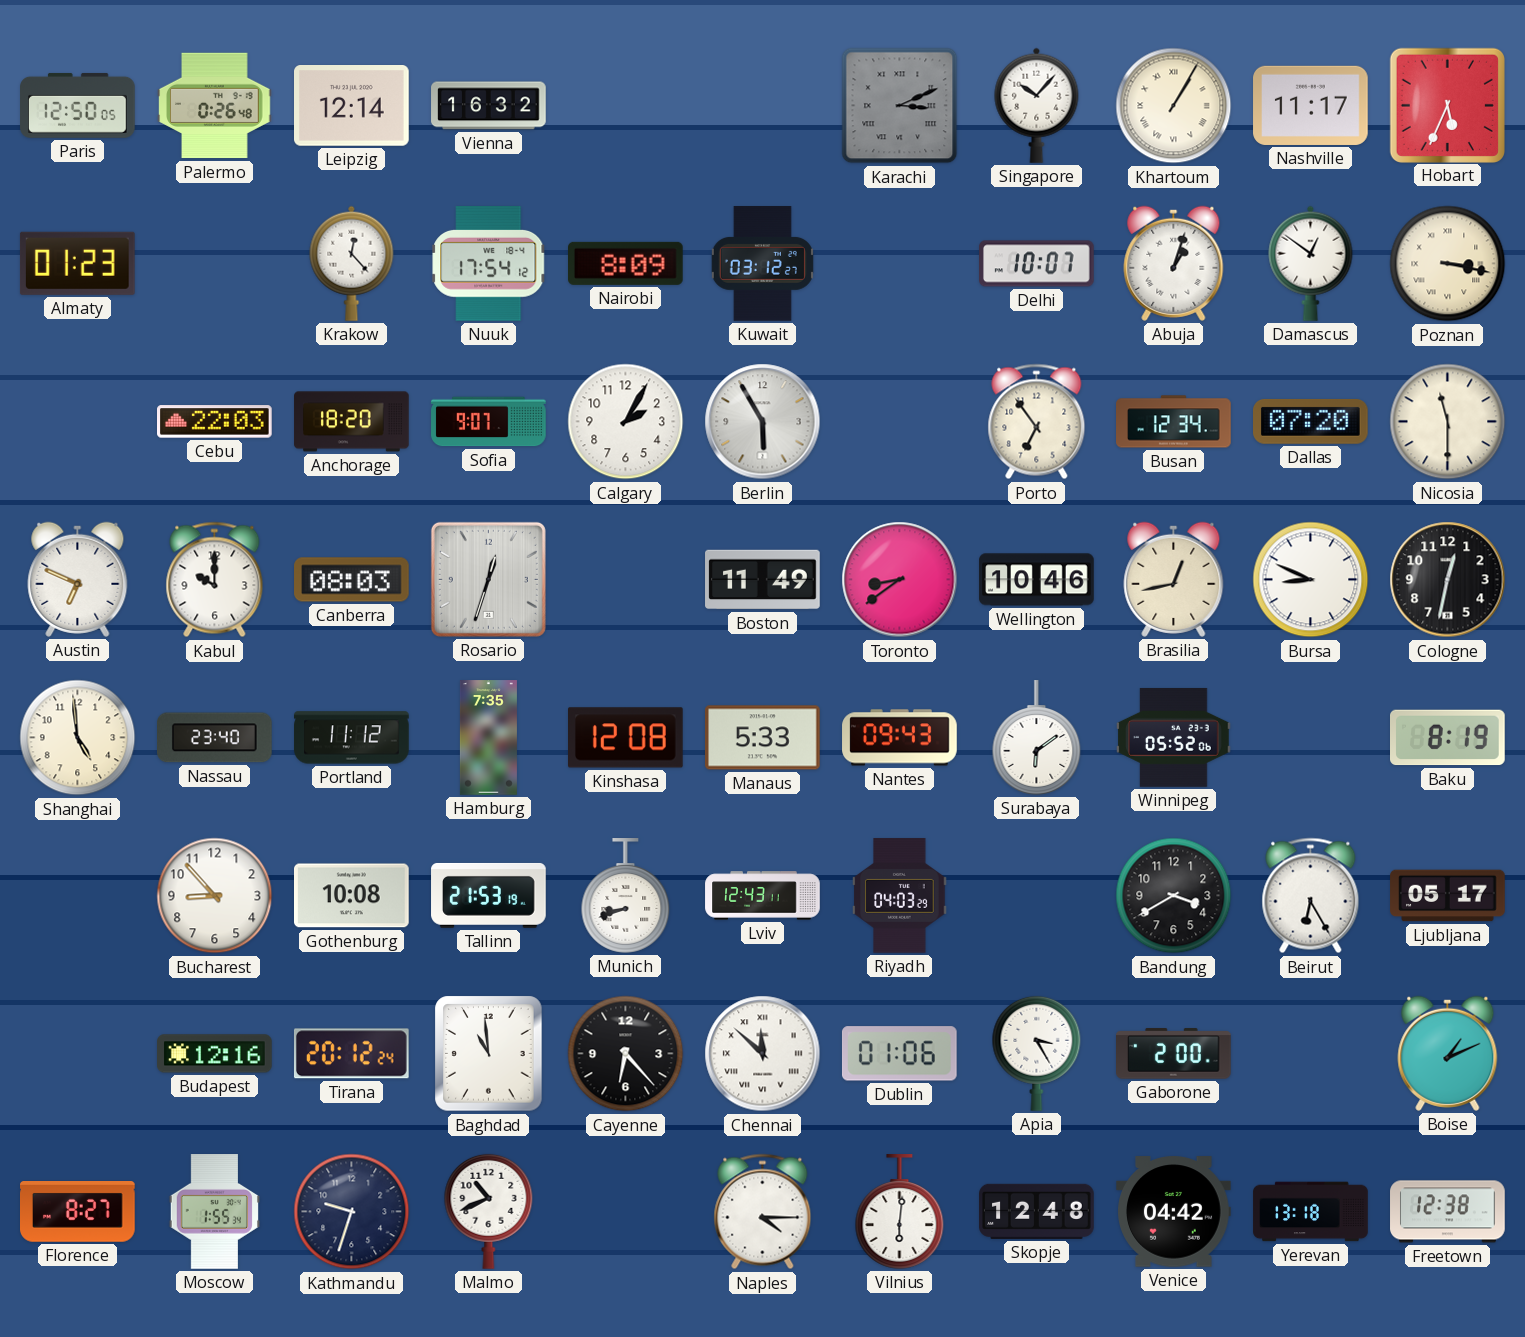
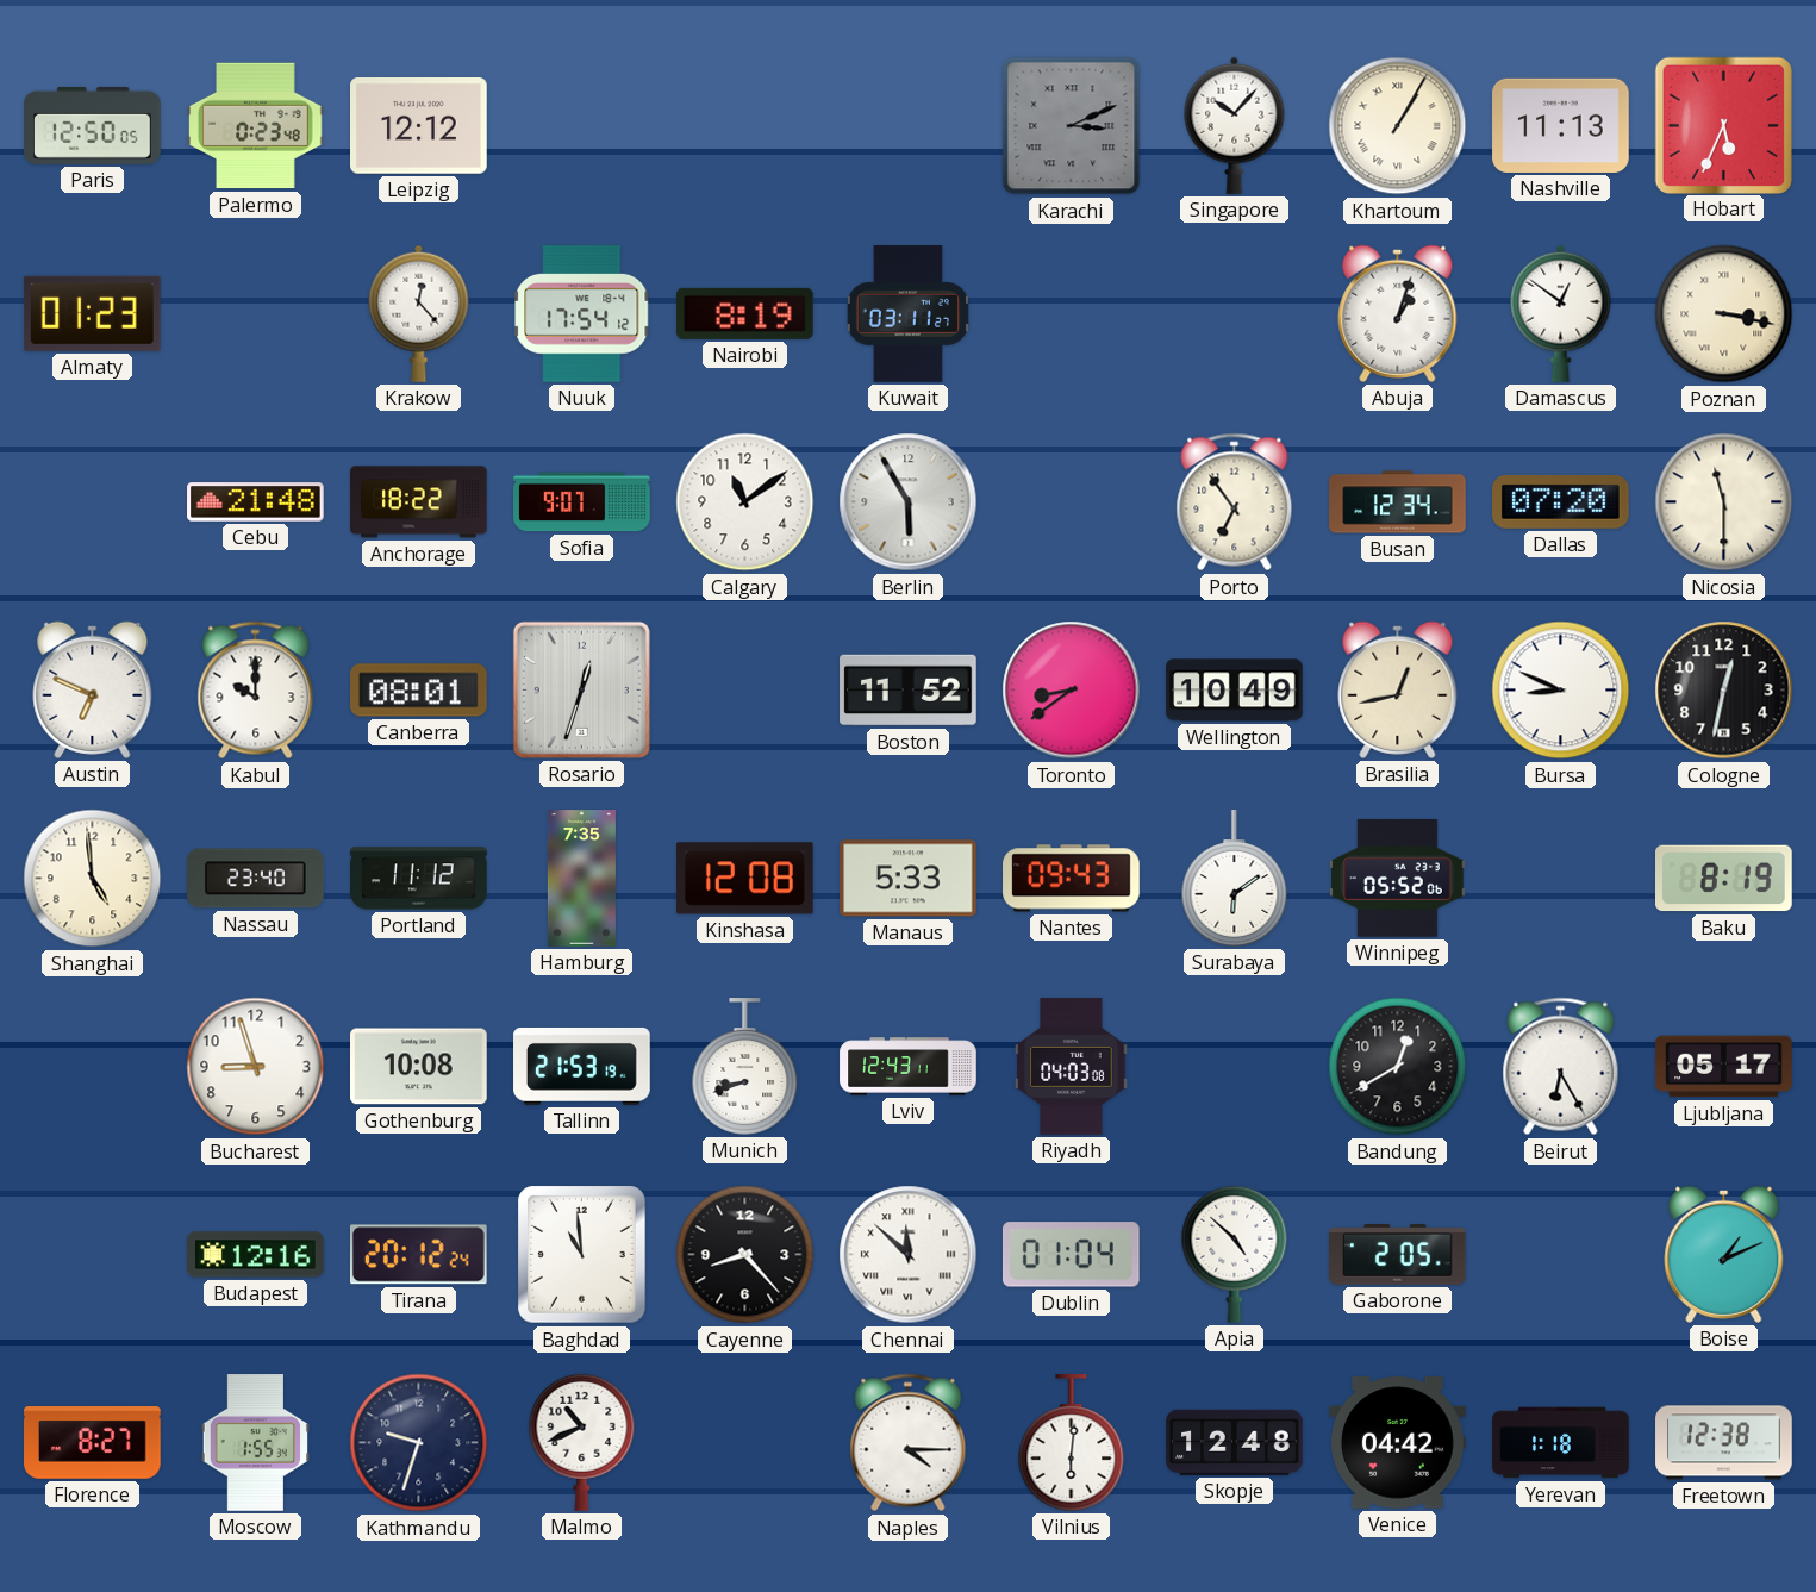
Palermo: 0:26 -> 0:23 (256, 126)
Leipzig: 12:14 -> 12:12 (419, 126)
Vienna: 16:32 -> none (489, 106)
Nashville: 11:17 -> 11:13 (1561, 125)
Nairobi: 8:09 -> 8:19 (745, 313)
Kuwait: 03:12 -> 03:11 (907, 314)
Delhi: 10:07 -> none (1037, 264)
Cebu: 22:03 -> 21:48 (256, 502)
Anchorage: 18:20 -> 18:22 (419, 502)
Calgary: 2:05 -> 11:09 (745, 502)
Canberra: 08:03 -> 08:01 (419, 691)
Boston: 11:49 -> 11:52 (909, 691)
Wellington: 10:46 -> 10:49 (1235, 691)
Bucharest: 8:53 -> 8:57 (256, 1067)
Riyadh: 04:03:29 -> 04:03:08 (1072, 1067)
Bandung: 3:40 -> 12:40 (1398, 1067)
Cayenne: 6:23 -> 8:23 (745, 1255)
Dublin: 01:06 -> 01:04 (1071, 1255)
Apia: 3:25 -> 4:52 (1235, 1254)
Gaborone: 2:00 -> 2:05 (1398, 1255)
Yerevan: 13:18 -> 1:18 (1561, 1443)
